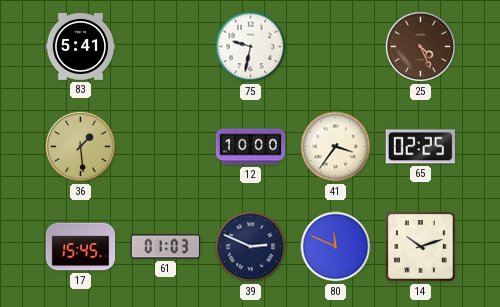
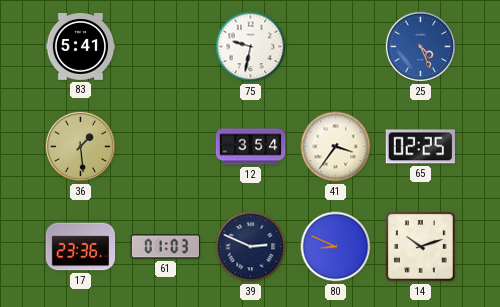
25 dial: brown -> blue (420, 46)
12: 10:00 -> 3:54 (251, 147)
17: 15:45 -> 23:36 (81, 247)
80: 11:49 -> 8:49 (336, 247)
